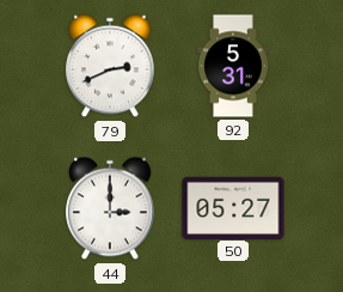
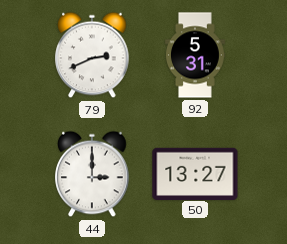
50: 05:27 -> 13:27 (195, 173)
